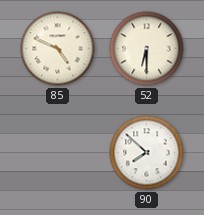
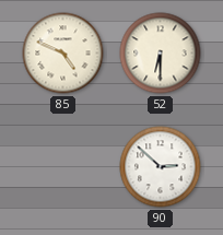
90: 7:52 -> 2:52 (161, 167)
